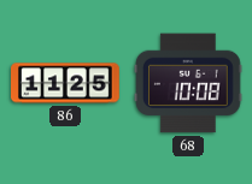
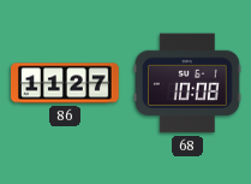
86: 11:25 -> 11:27 (66, 83)
